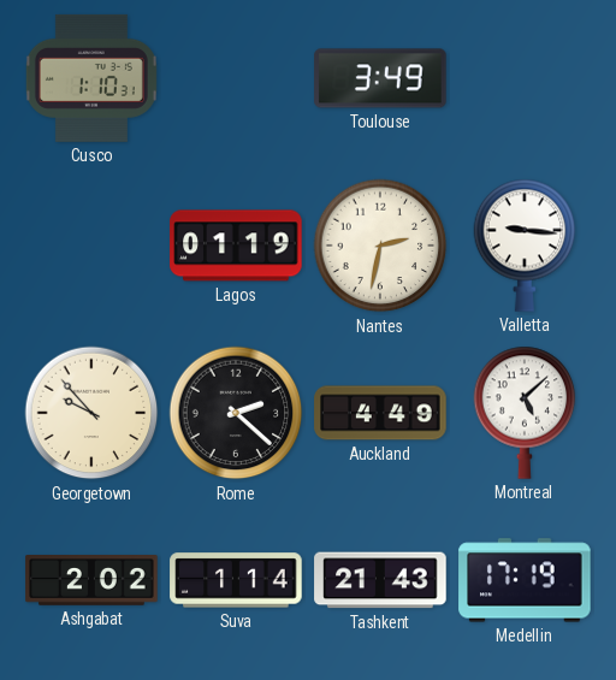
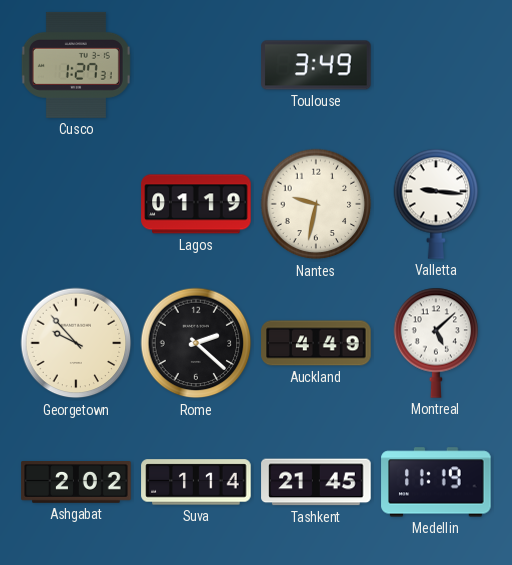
Cusco: 1:10 -> 1:27 (76, 65)
Nantes: 2:32 -> 9:32 (316, 204)
Tashkent: 21:43 -> 21:45 (316, 482)
Medellin: 17:19 -> 11:19 (436, 482)
